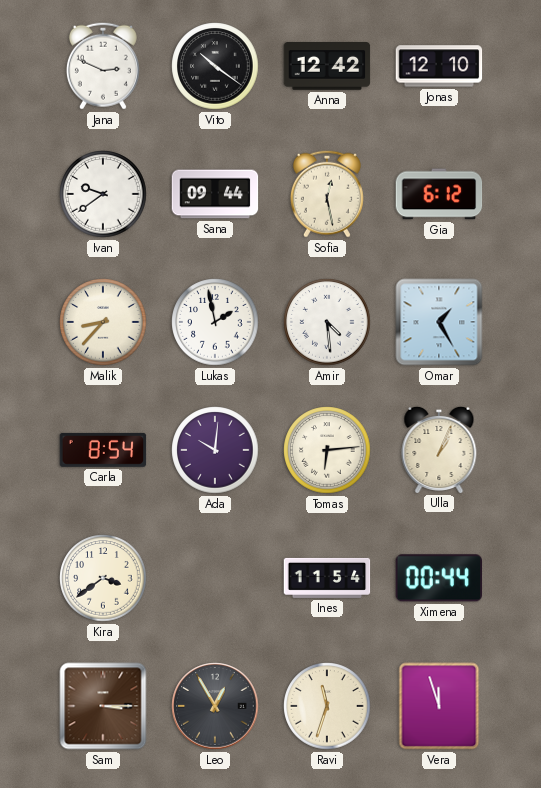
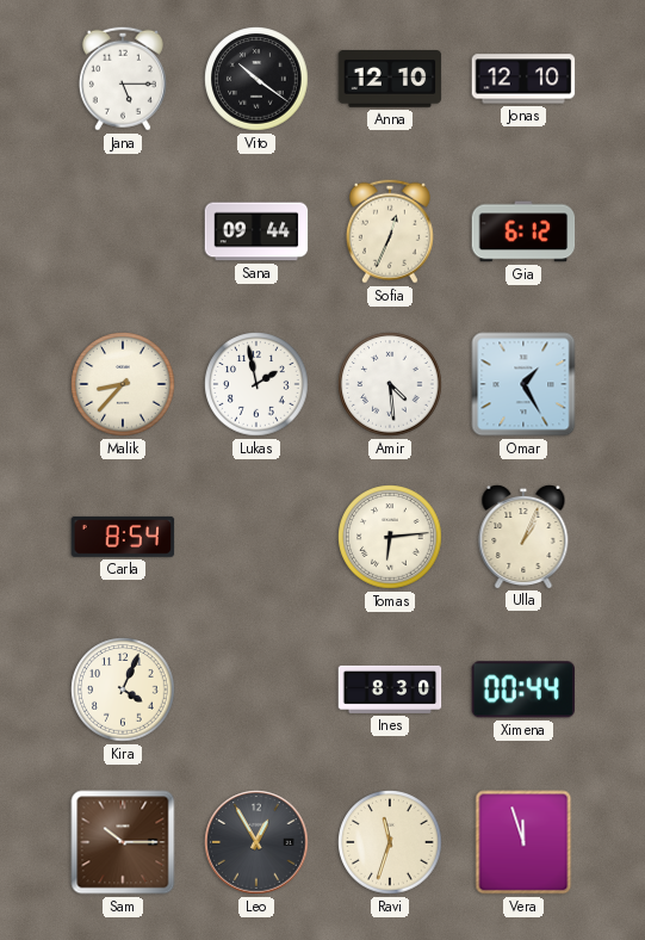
Jana: 2:49 -> 5:15 (123, 79)
Anna: 12:42 -> 12:10 (390, 79)
Ivan: 9:39 -> none (103, 194)
Sofia: 12:28 -> 12:34 (390, 231)
Ada: 10:01 -> none (215, 450)
Kira: 3:39 -> 4:04 (123, 689)
Ines: 11:54 -> 8:30 (390, 689)
Sam: 3:15 -> 10:15 (123, 842)
